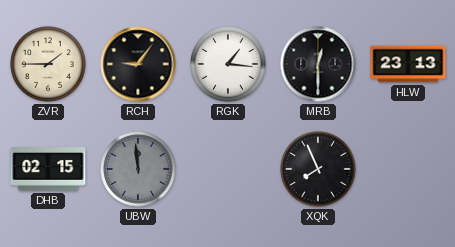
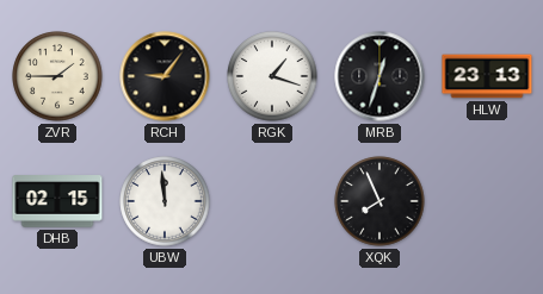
RGK: 1:16 -> 1:18 (272, 76)
MRB: 12:30 -> 12:33 (380, 76)
UBW dial: grey -> white (165, 201)
